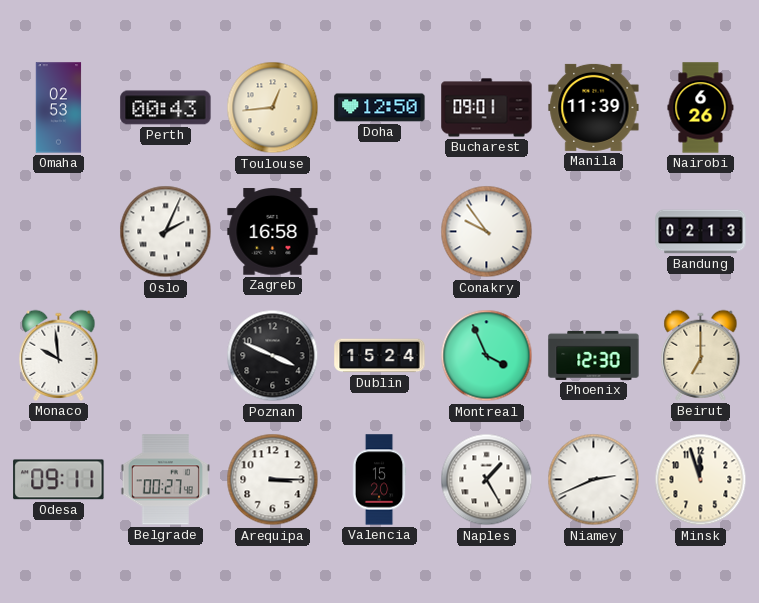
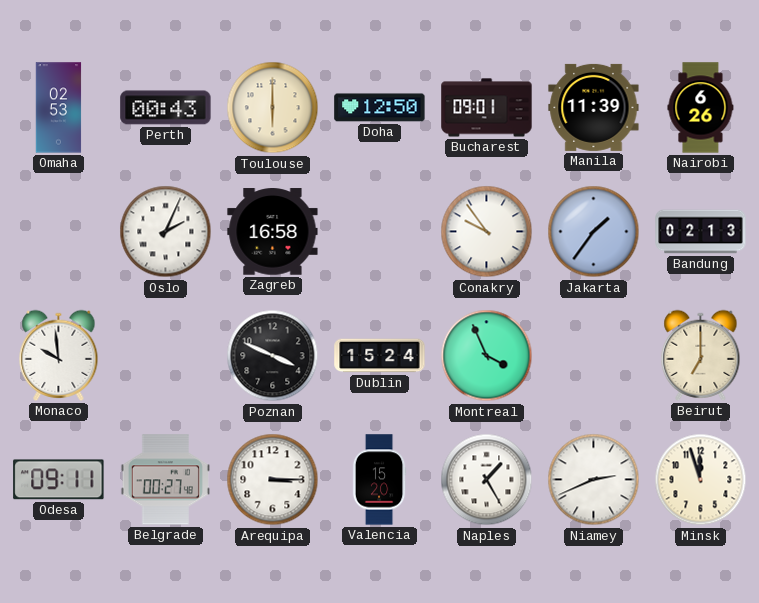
Toulouse: 12:44 -> 6:00 (273, 108)
Jakarta: none -> 1:36 (594, 232)
Phoenix: 12:30 -> none (594, 355)
